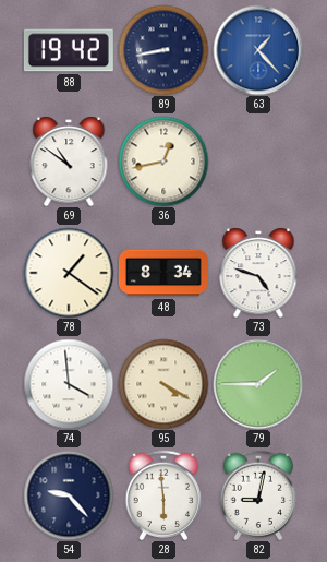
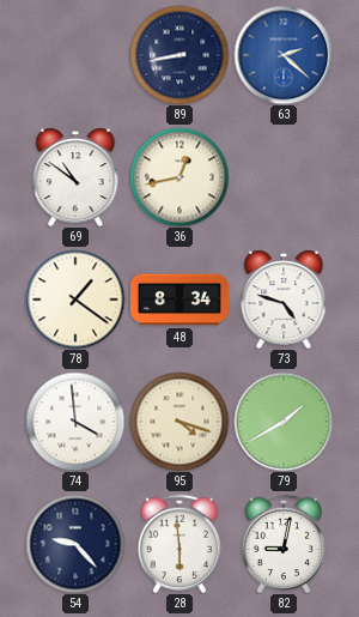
88: 19:42 -> none (69, 50)
63: 1:23 -> 2:22 (284, 55)
95: 4:20 -> 4:18 (180, 422)
79: 1:45 -> 1:40 (284, 422)
